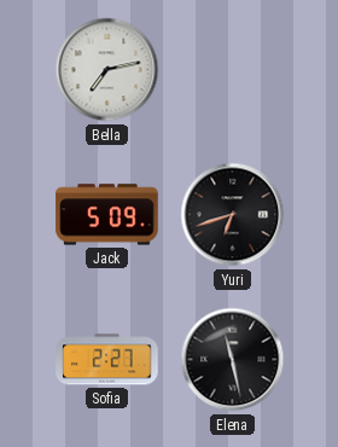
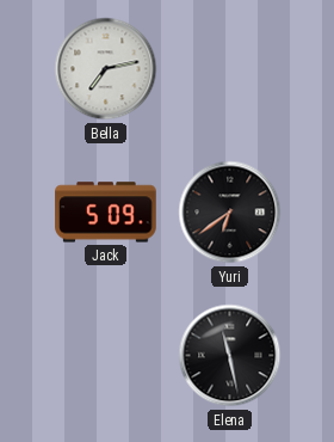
Yuri: 6:42 -> 6:39 (230, 213)
Sofia: 2:27 -> none (107, 360)
